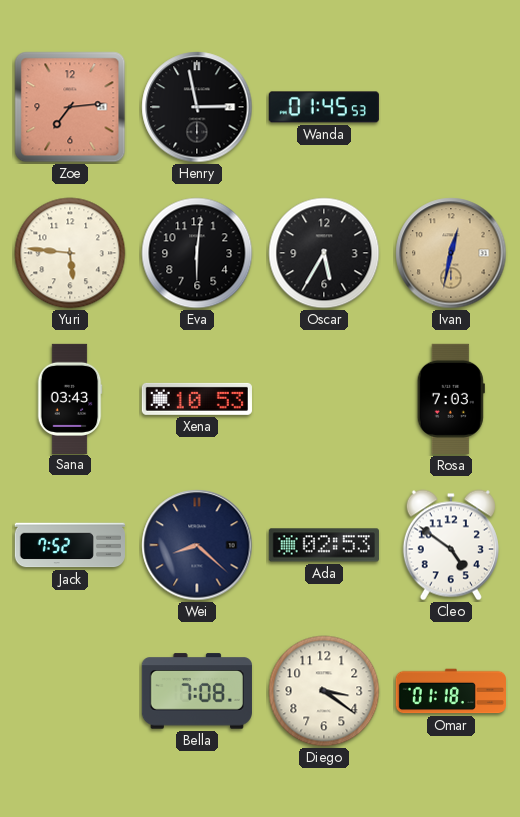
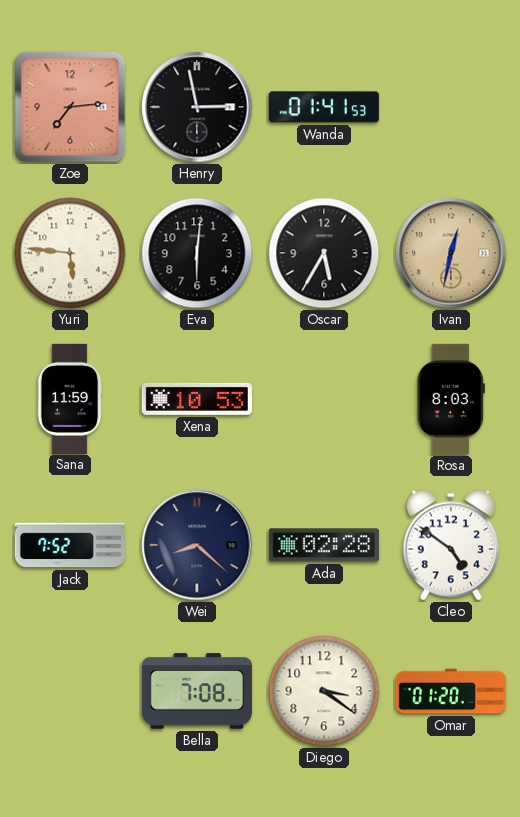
Wanda: 01:45 -> 01:41 (324, 107)
Sana: 03:43 -> 11:59 (70, 398)
Rosa: 7:03 -> 8:03 (451, 399)
Ada: 02:53 -> 02:28 (324, 545)
Omar: 01:18 -> 01:20 (451, 691)
